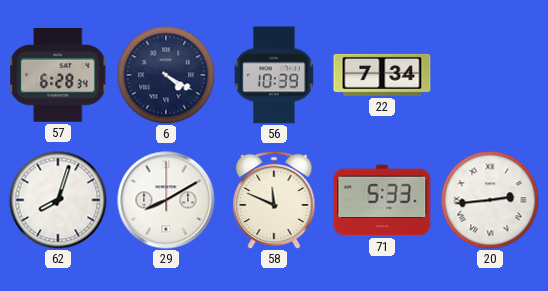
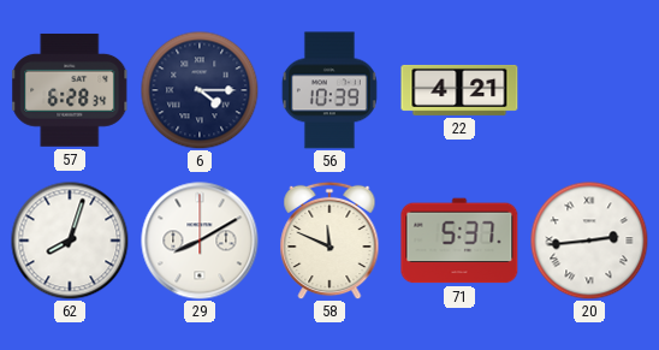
6: 4:20 -> 4:15 (200, 90)
22: 7:34 -> 4:21 (459, 90)
71: 5:33 -> 5:37 (459, 241)
